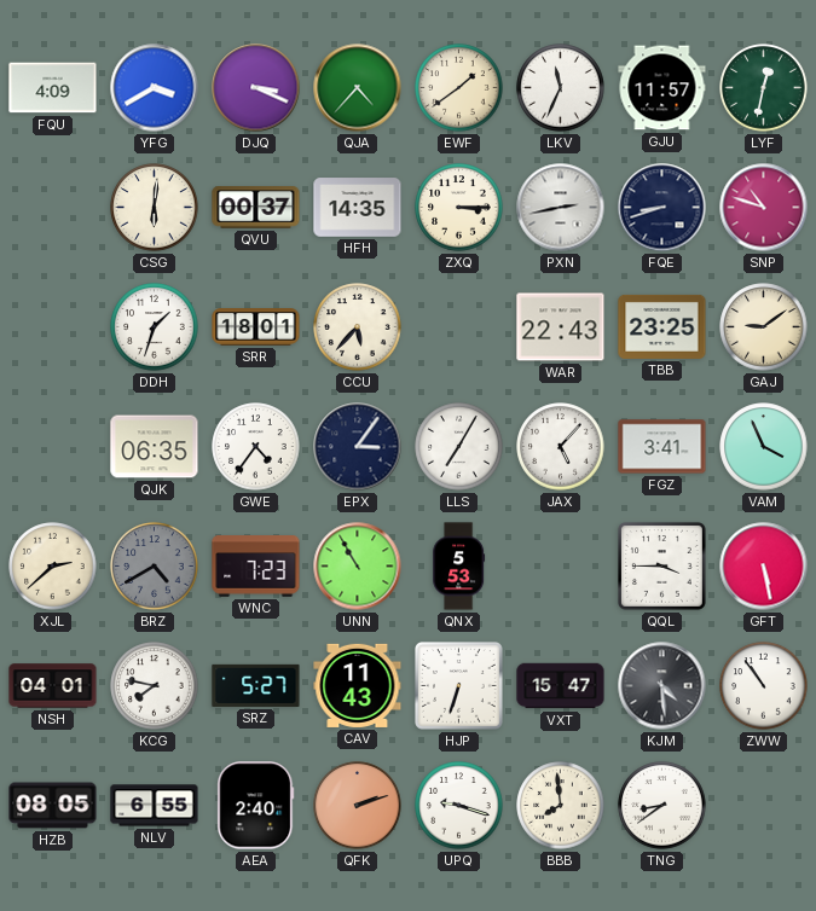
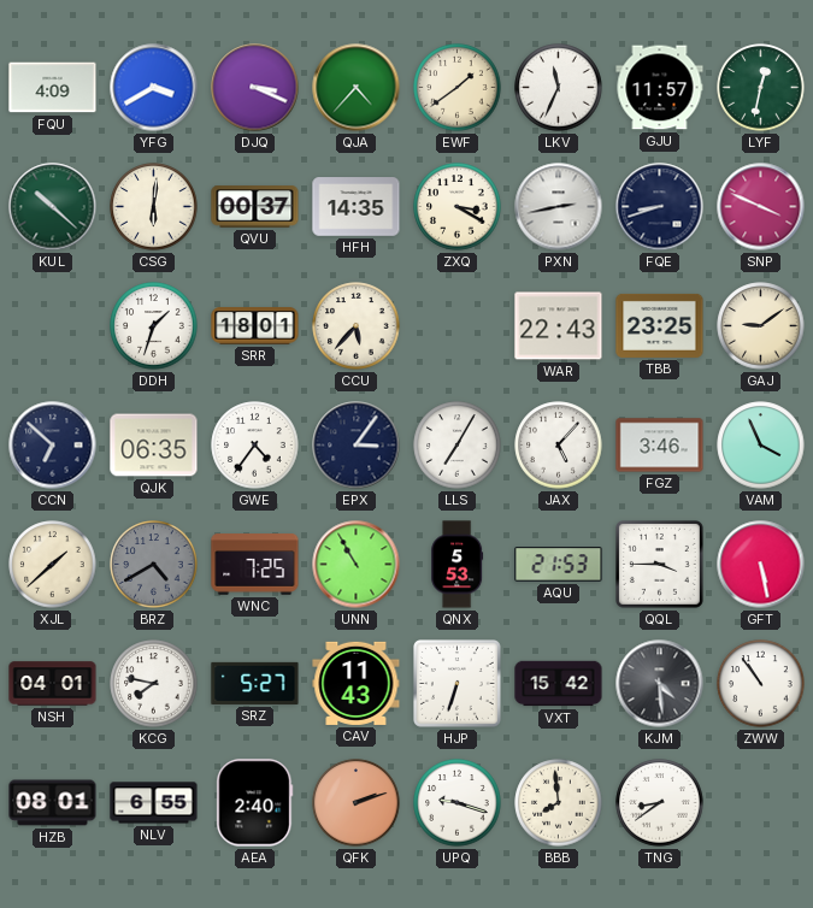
KUL: none -> 10:22 (53, 207)
ZXQ: 3:15 -> 3:20 (458, 207)
SNP: 10:48 -> 3:49 (761, 207)
CCN: none -> 6:52 (53, 446)
FGZ: 3:41 -> 3:46 (660, 446)
XJL: 2:38 -> 1:38 (53, 565)
WNC: 7:23 -> 7:25 (255, 565)
AQU: none -> 21:53 (559, 565)
VXT: 15:47 -> 15:42 (559, 684)
HZB: 08:05 -> 08:01 (53, 803)
